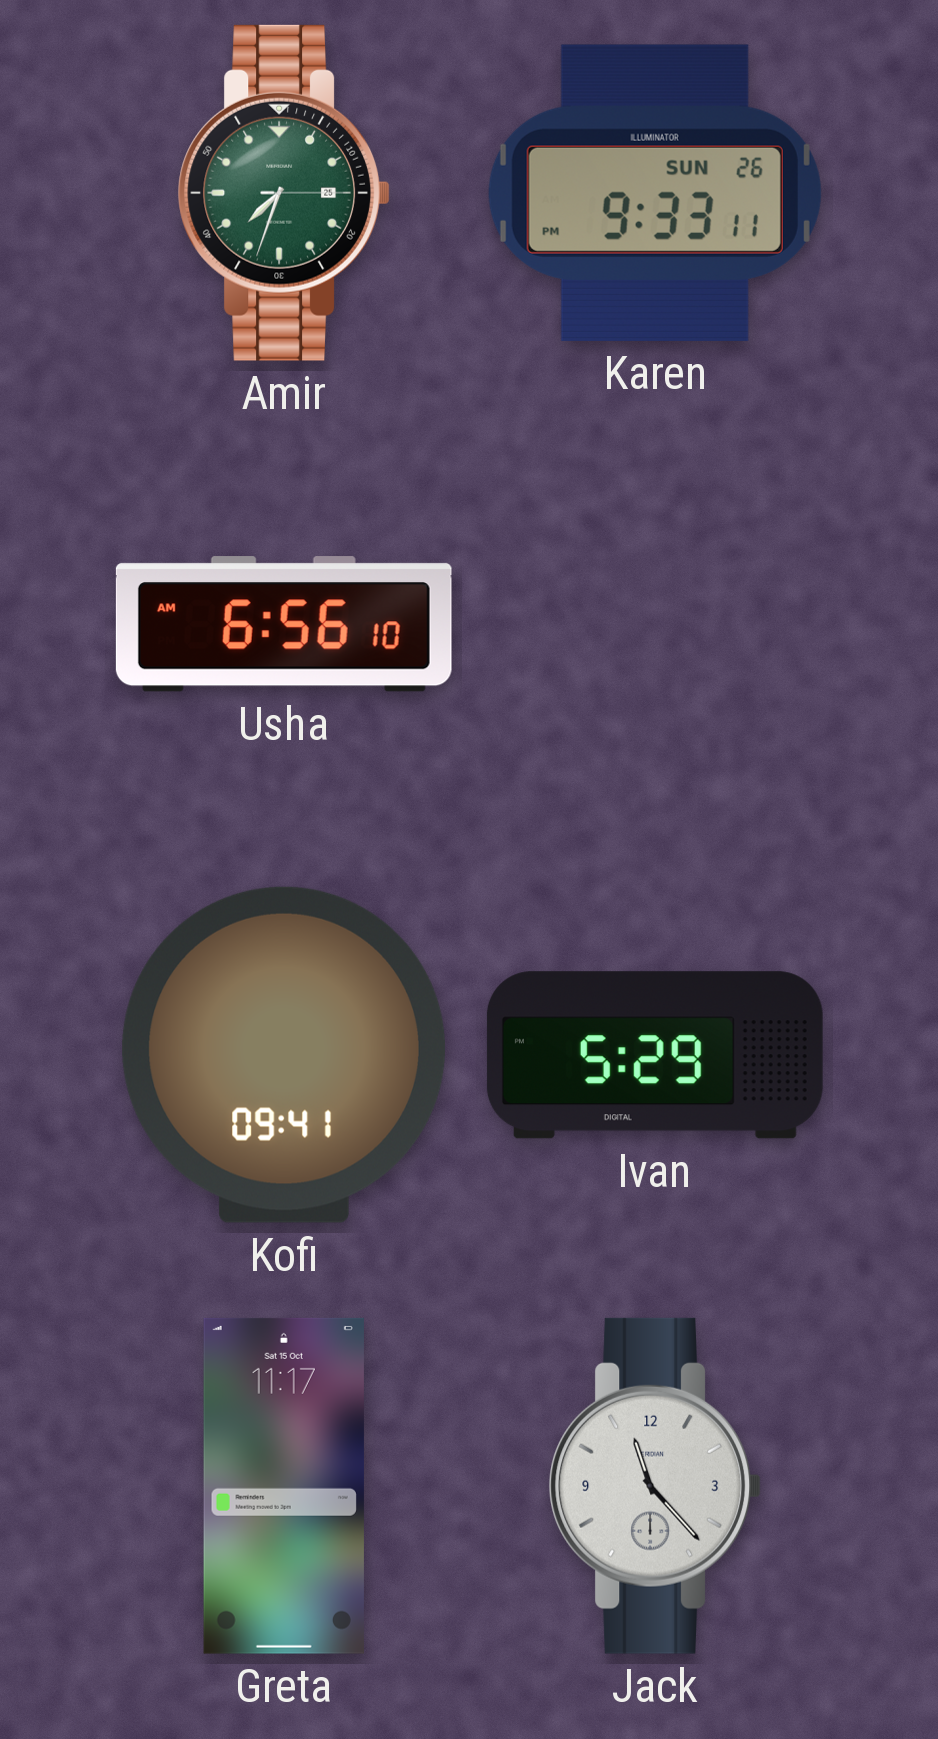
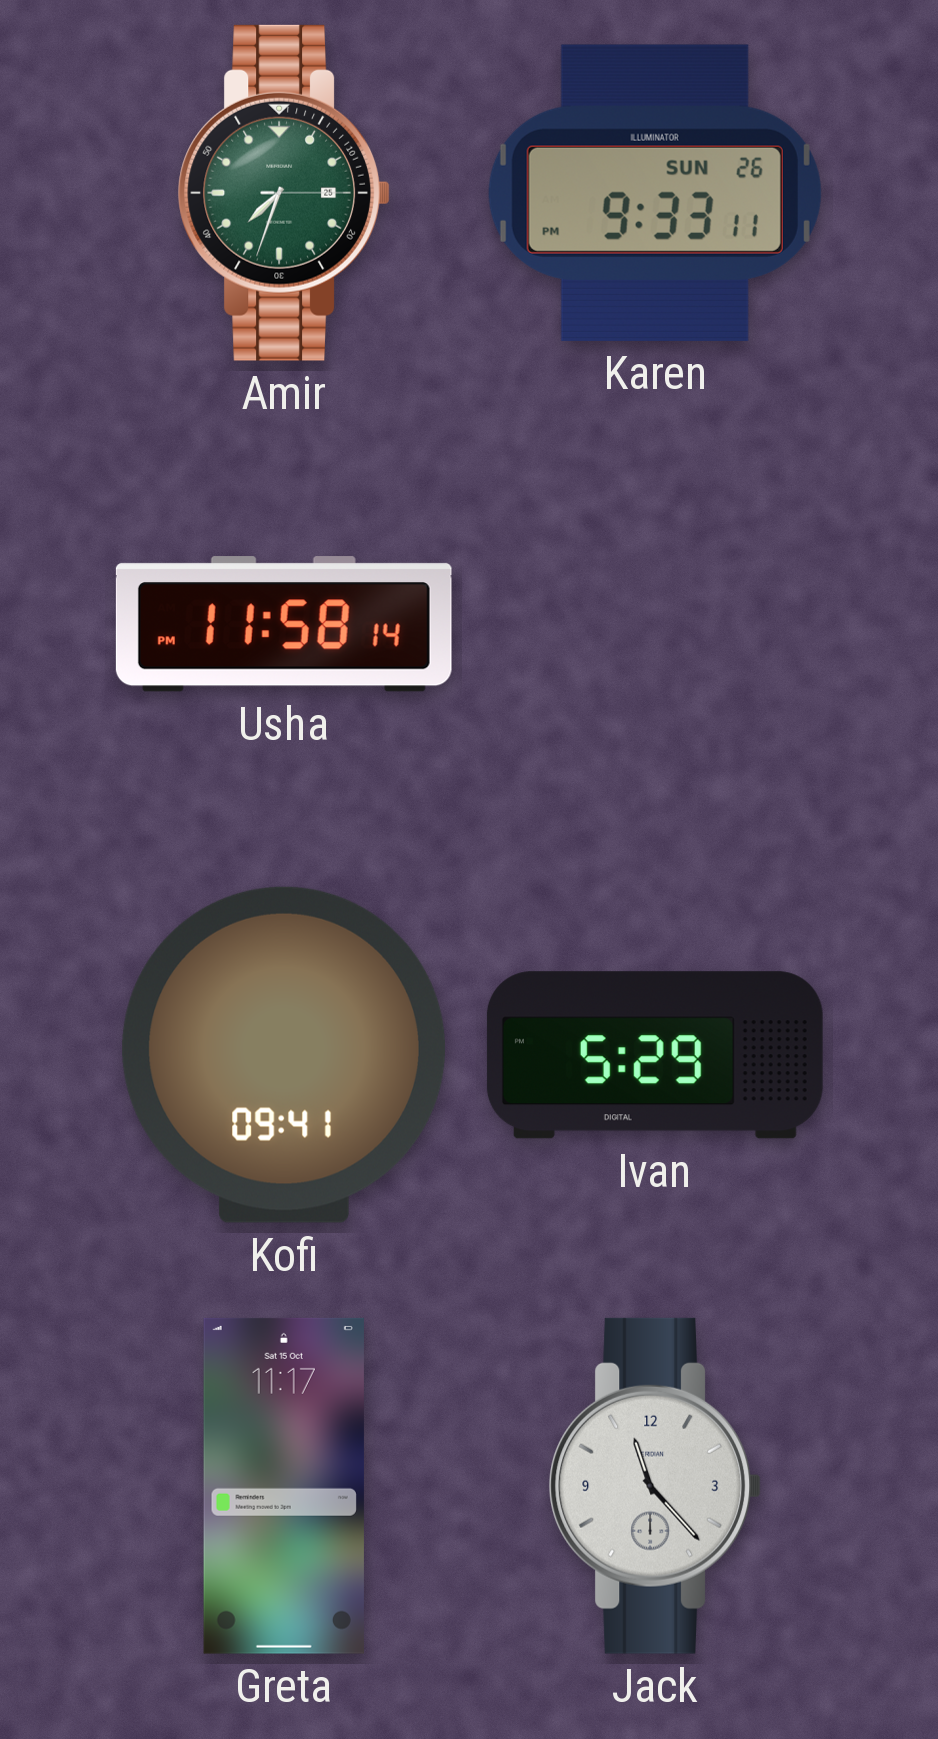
Usha: 6:56 -> 11:58 (284, 624)
